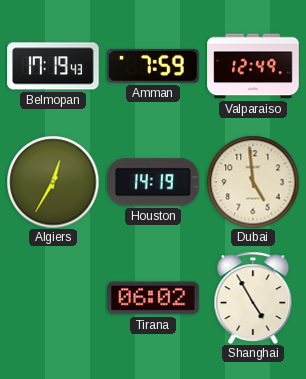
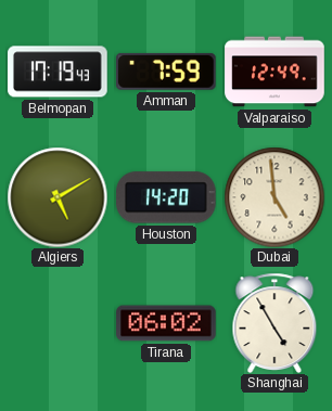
Algiers: 12:35 -> 5:10 (58, 197)
Houston: 14:19 -> 14:20 (166, 197)
